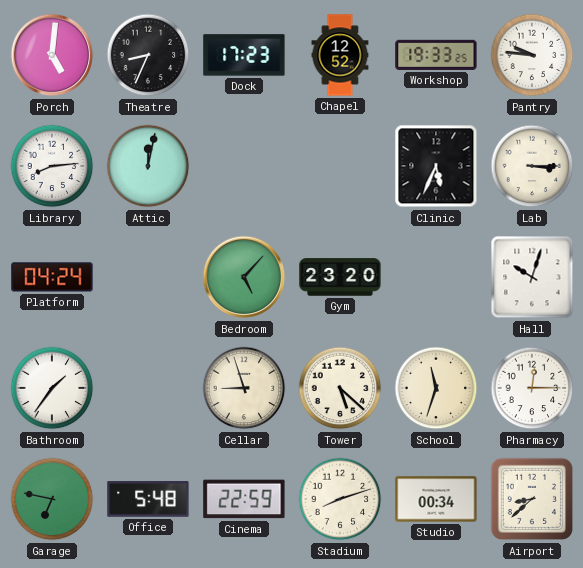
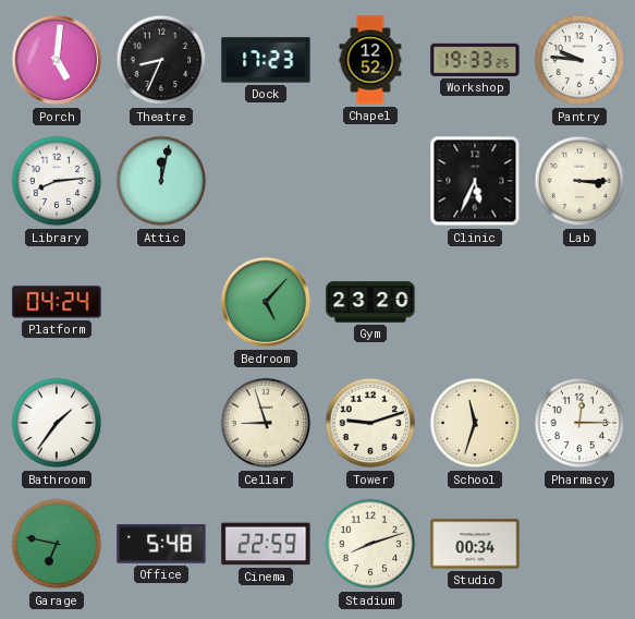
Hall: 10:03 -> none (532, 277)
Tower: 5:22 -> 9:12 (370, 423)
Airport: 8:38 -> none (532, 499)
